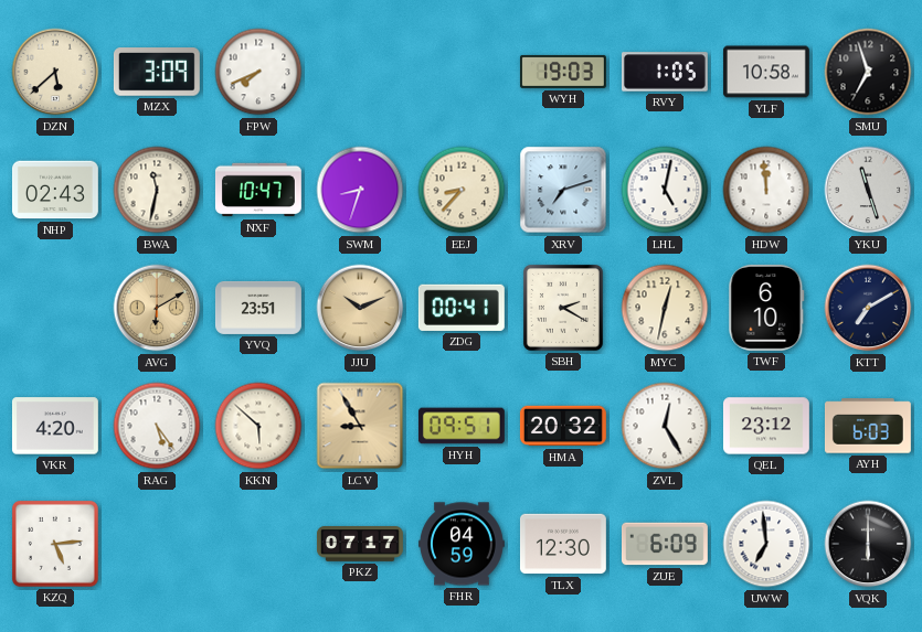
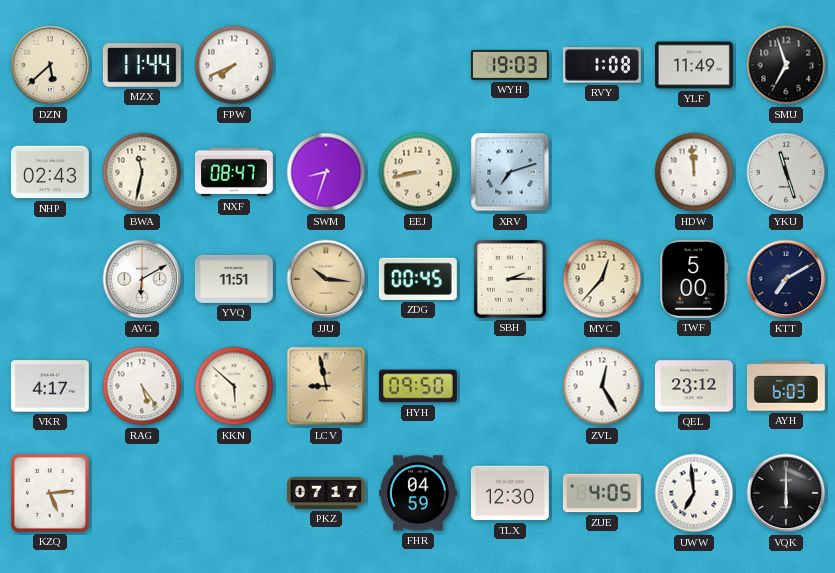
MZX: 3:09 -> 11:44 (142, 65)
RVY: 1:05 -> 1:08 (602, 65)
YLF: 10:58 -> 11:49 (694, 65)
NXF: 10:47 -> 08:47 (234, 172)
EEJ: 8:37 -> 8:43 (418, 172)
LHL: 5:02 -> none (665, 190)
AVG dial: champagne -> white (142, 279)
YVQ: 23:51 -> 11:51 (234, 279)
JJU: 10:11 -> 10:16 (326, 279)
ZDG: 00:41 -> 00:45 (418, 279)
SBH: 2:20 -> 2:15 (510, 279)
MYC: 12:32 -> 12:37 (602, 279)
TWF: 6:10 -> 5:00 (694, 279)
VKR: 4:20 -> 4:17 (50, 386)
LCV: 8:55 -> 8:58 (326, 386)
HYH: 09:51 -> 09:50 (418, 386)
HMA: 20:32 -> none (563, 426)
ZUE: 6:09 -> 4:05 (602, 493)
